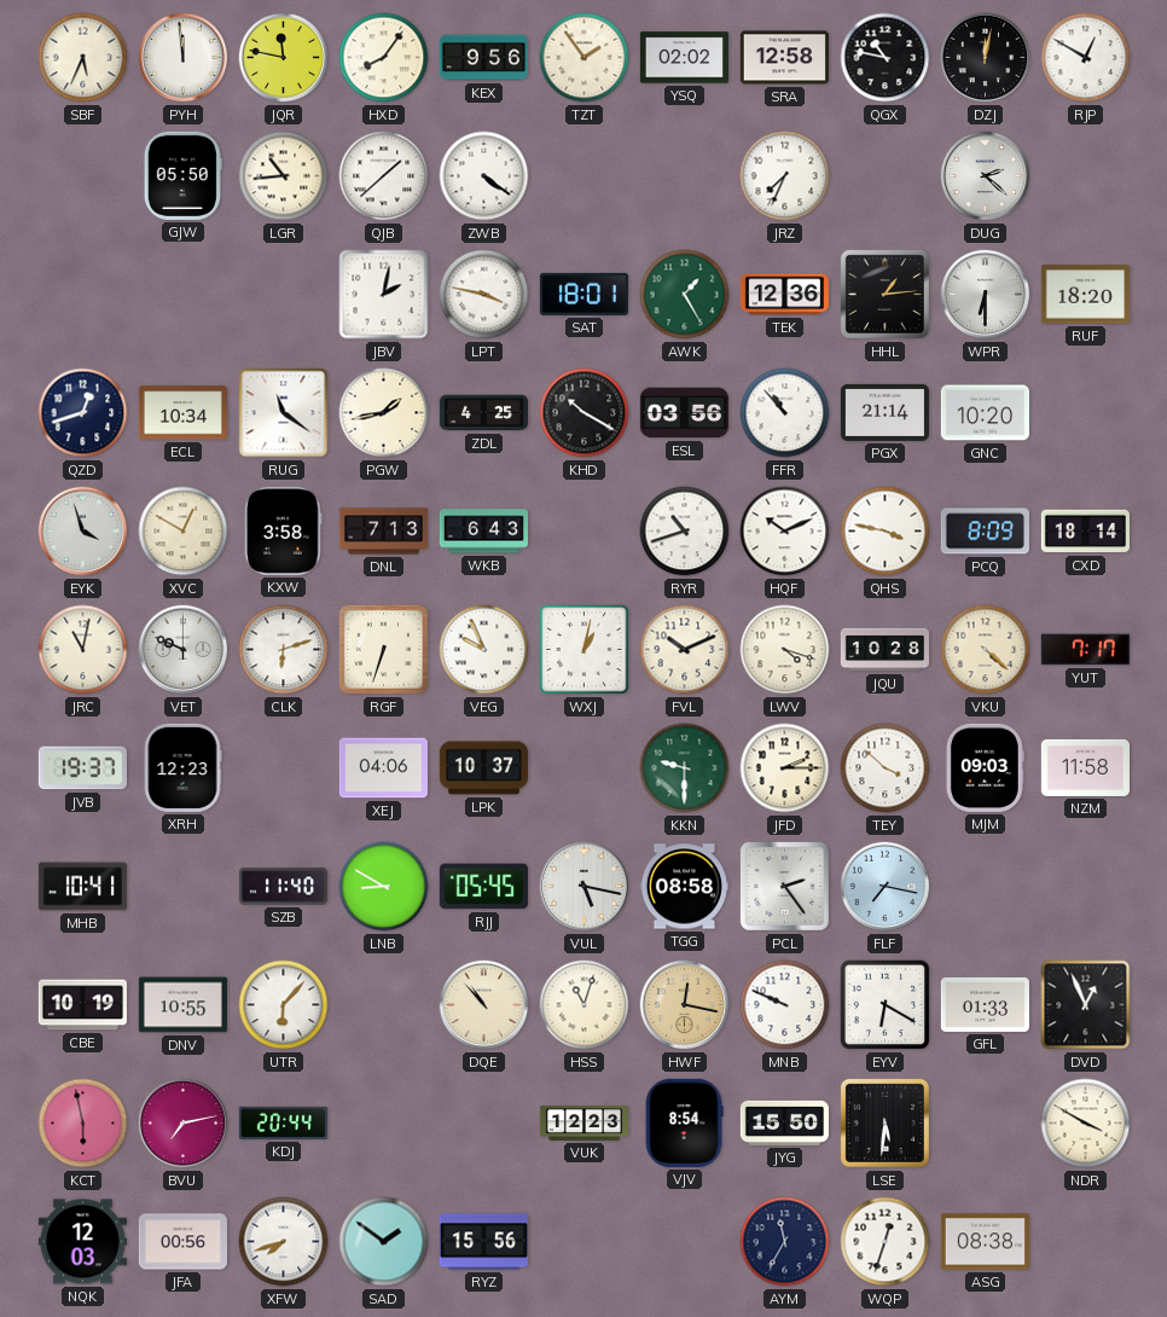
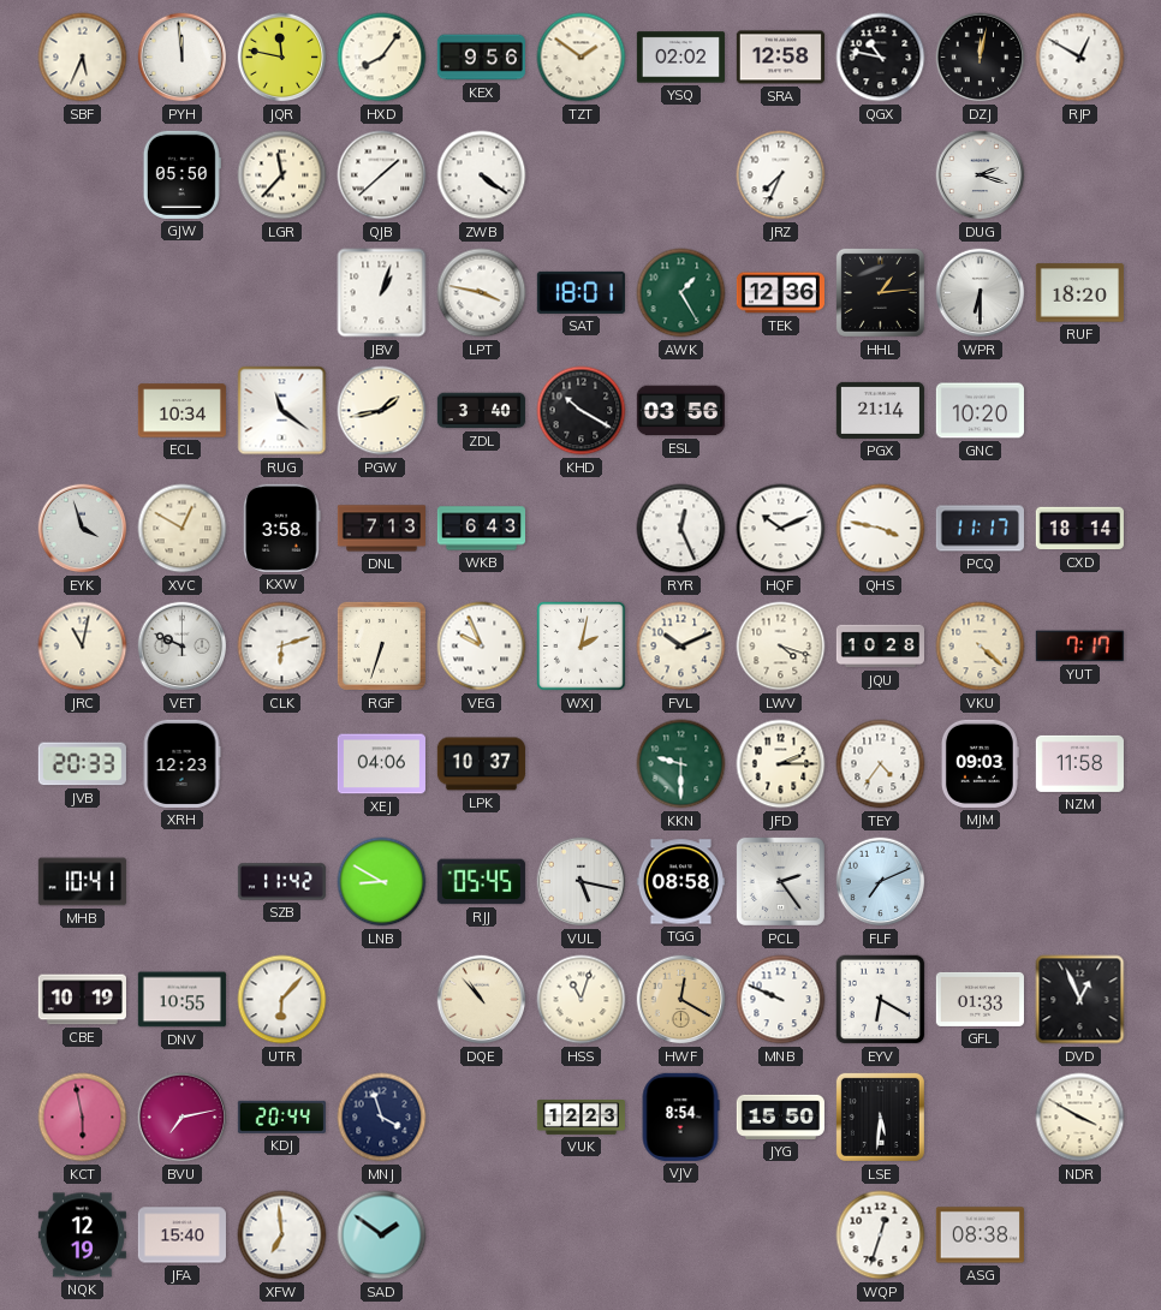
TZT: 1:54 -> 1:51 (582, 58)
LGR: 10:44 -> 11:37 (282, 175)
DUG: 2:22 -> 2:18 (981, 175)
JBV: 2:02 -> 1:03 (382, 293)
QZD: 12:42 -> none (83, 413)
ZDL: 4:25 -> 3:40 (481, 411)
FFR: 10:53 -> none (785, 413)
RYR: 10:42 -> 12:26 (681, 529)
PCQ: 8:09 -> 11:17 (980, 529)
WXJ: 1:02 -> 2:02 (582, 647)
JVB: 19:37 -> 20:33 (82, 764)
TEY: 3:52 -> 4:36 (881, 764)
SZB: 11:40 -> 11:42 (281, 882)
FLF: 7:17 -> 7:11 (881, 882)
HWF: 12:17 -> 12:20 (681, 1000)
MNJ: none -> 3:57 (382, 1118)
NQK: 12:03 -> 12:19 (82, 1235)
JFA: 00:56 -> 15:40 (181, 1235)
XFW: 7:42 -> 6:59 (282, 1235)
RYZ: 15:56 -> none (483, 1242)
AYM: 11:35 -> none (785, 1242)
